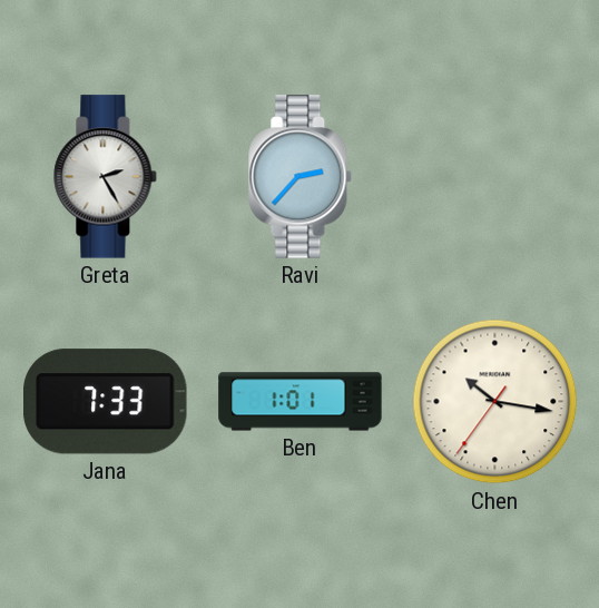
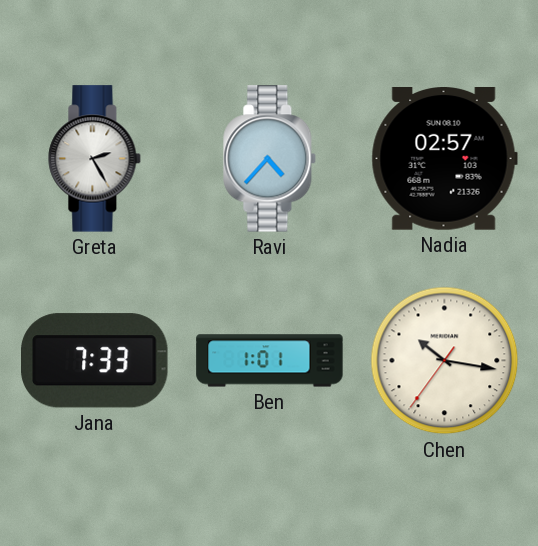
Ravi: 2:37 -> 4:37 (270, 159)
Nadia: none -> 02:57 (444, 159)
